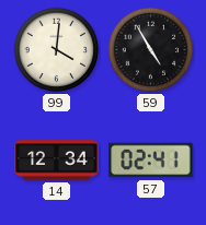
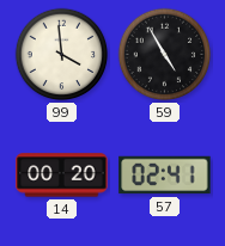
99: 4:01 -> 3:59 (62, 55)
14: 12:34 -> 00:20 (62, 176)
